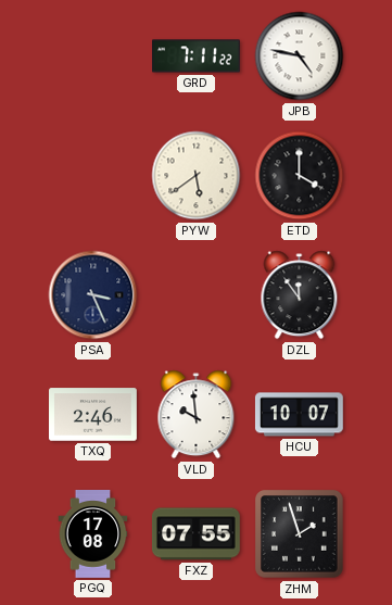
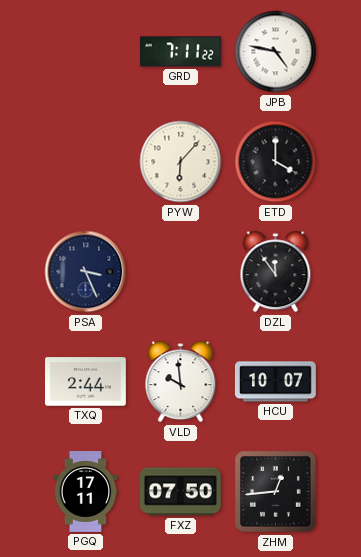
PYW: 5:39 -> 6:07 (181, 162)
TXQ: 2:46 -> 2:44 (86, 382)
PGQ: 17:08 -> 17:11 (86, 492)
FXZ: 07:55 -> 07:50 (180, 492)
ZHM: 1:57 -> 12:44 (276, 492)
